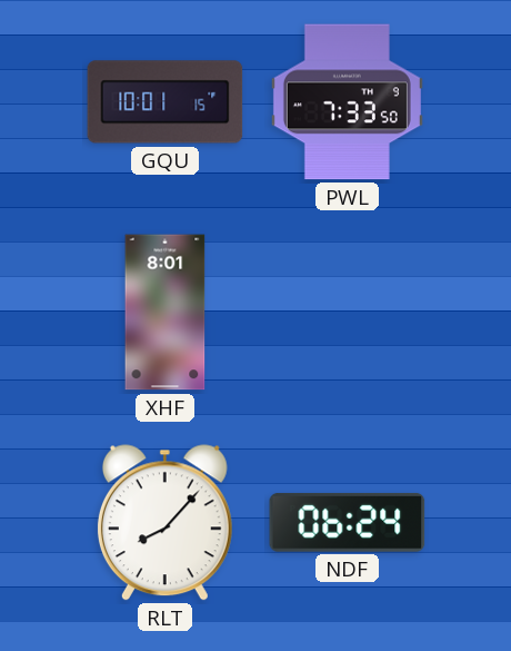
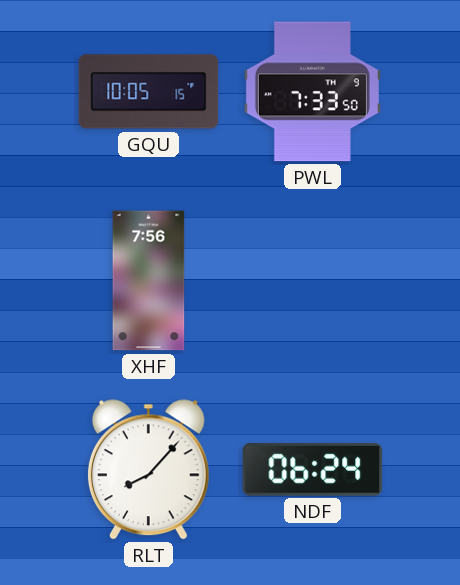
GQU: 10:01 -> 10:05 (149, 92)
XHF: 8:01 -> 7:56 (149, 281)
